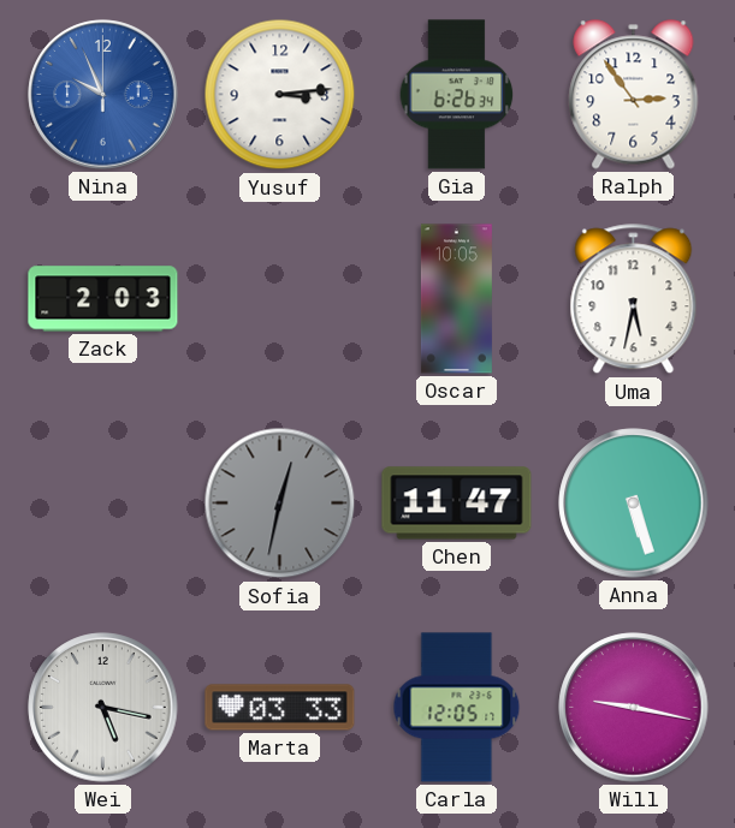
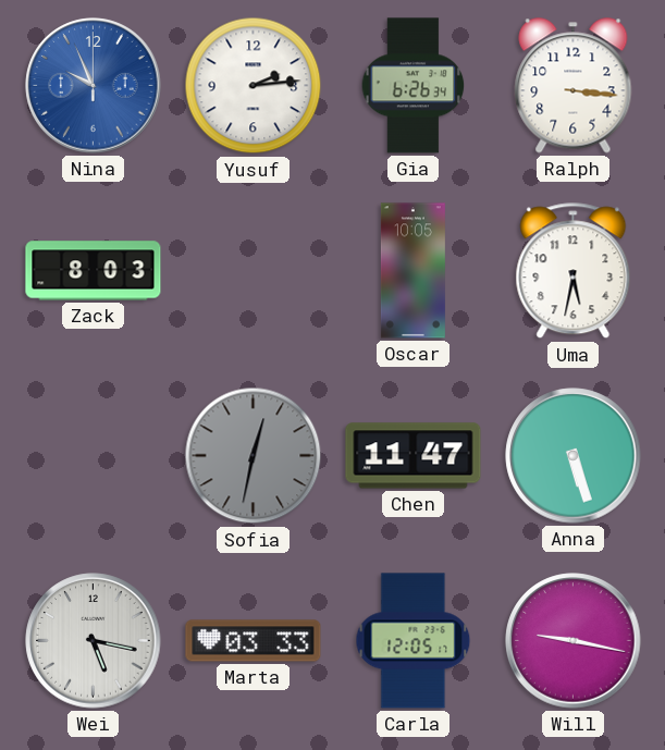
Yusuf: 3:14 -> 2:14 (254, 86)
Ralph: 2:54 -> 3:16 (574, 86)
Zack: 2:03 -> 8:03 (94, 271)
